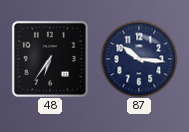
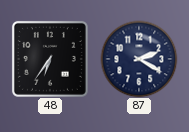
87: 10:16 -> 2:20 (139, 59)
